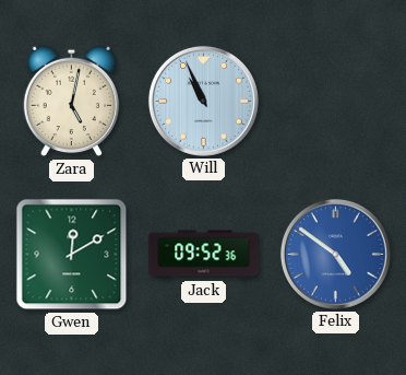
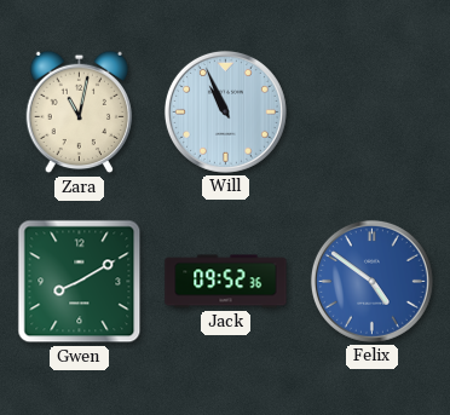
Zara: 5:02 -> 11:02 (80, 113)
Gwen: 12:10 -> 8:10 (80, 282)
